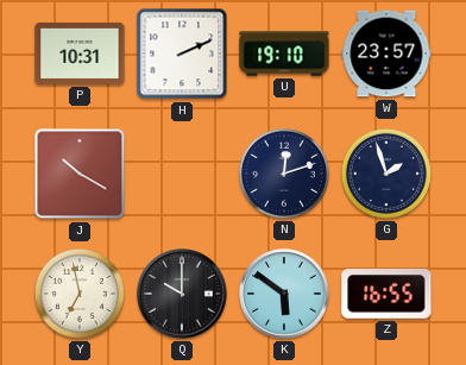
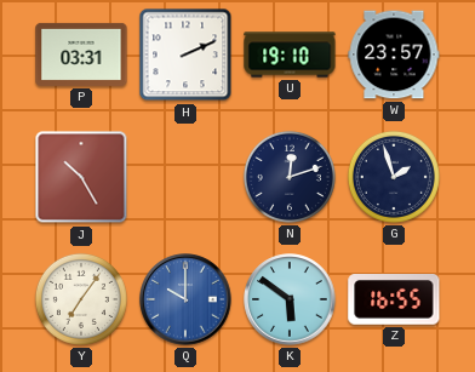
P: 10:31 -> 03:31 (81, 55)
J: 10:20 -> 10:25 (81, 177)
Y: 6:58 -> 7:06 (81, 299)
Q dial: black -> blue (185, 299)
